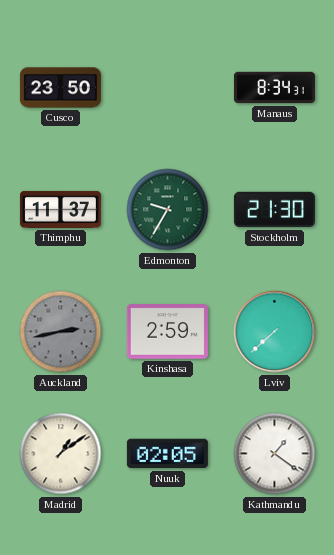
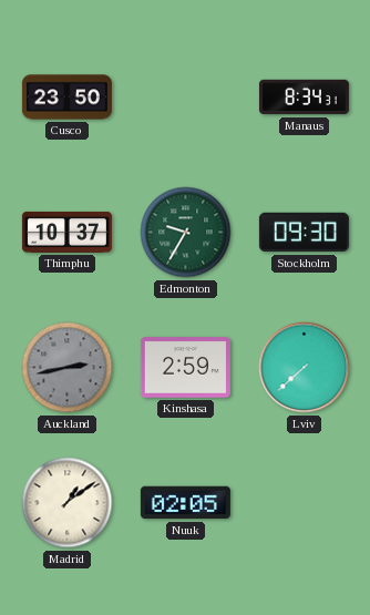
Thimphu: 11:37 -> 10:37 (66, 232)
Stockholm: 21:30 -> 09:30 (304, 233)
Kathmandu: 1:21 -> none (275, 454)
